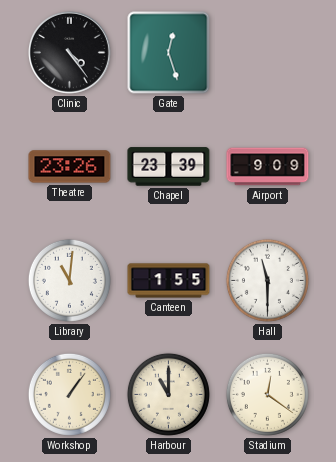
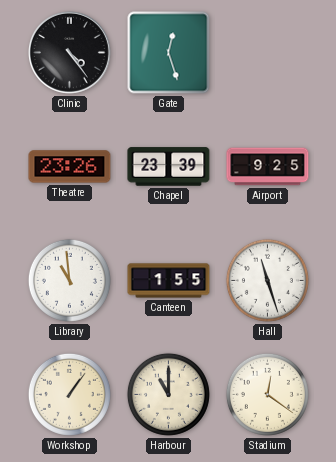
Airport: 9:09 -> 9:25 (268, 167)
Library: 11:01 -> 10:59 (69, 280)
Hall: 11:30 -> 11:27 (267, 280)
